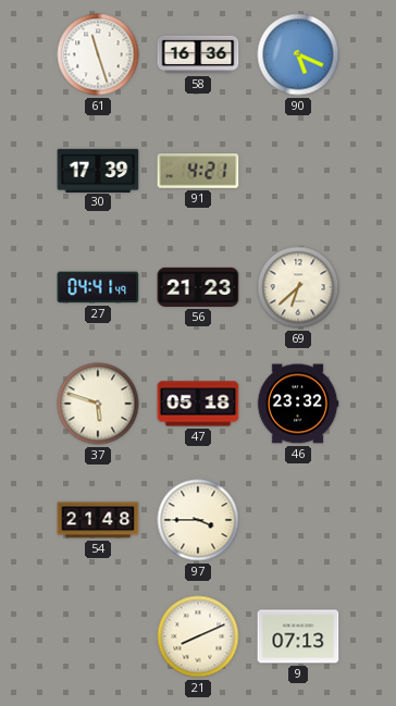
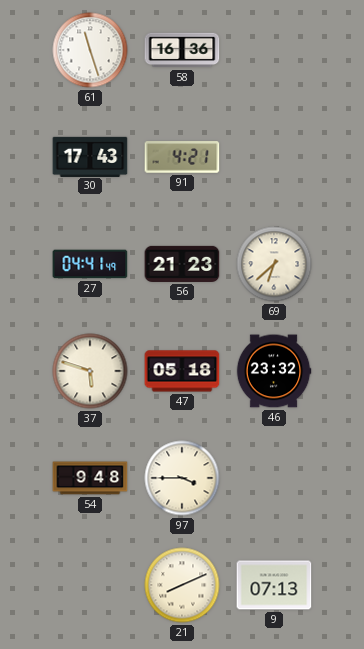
90: 5:19 -> none (298, 54)
30: 17:39 -> 17:43 (90, 156)
54: 21:48 -> 9:48 (90, 478)
